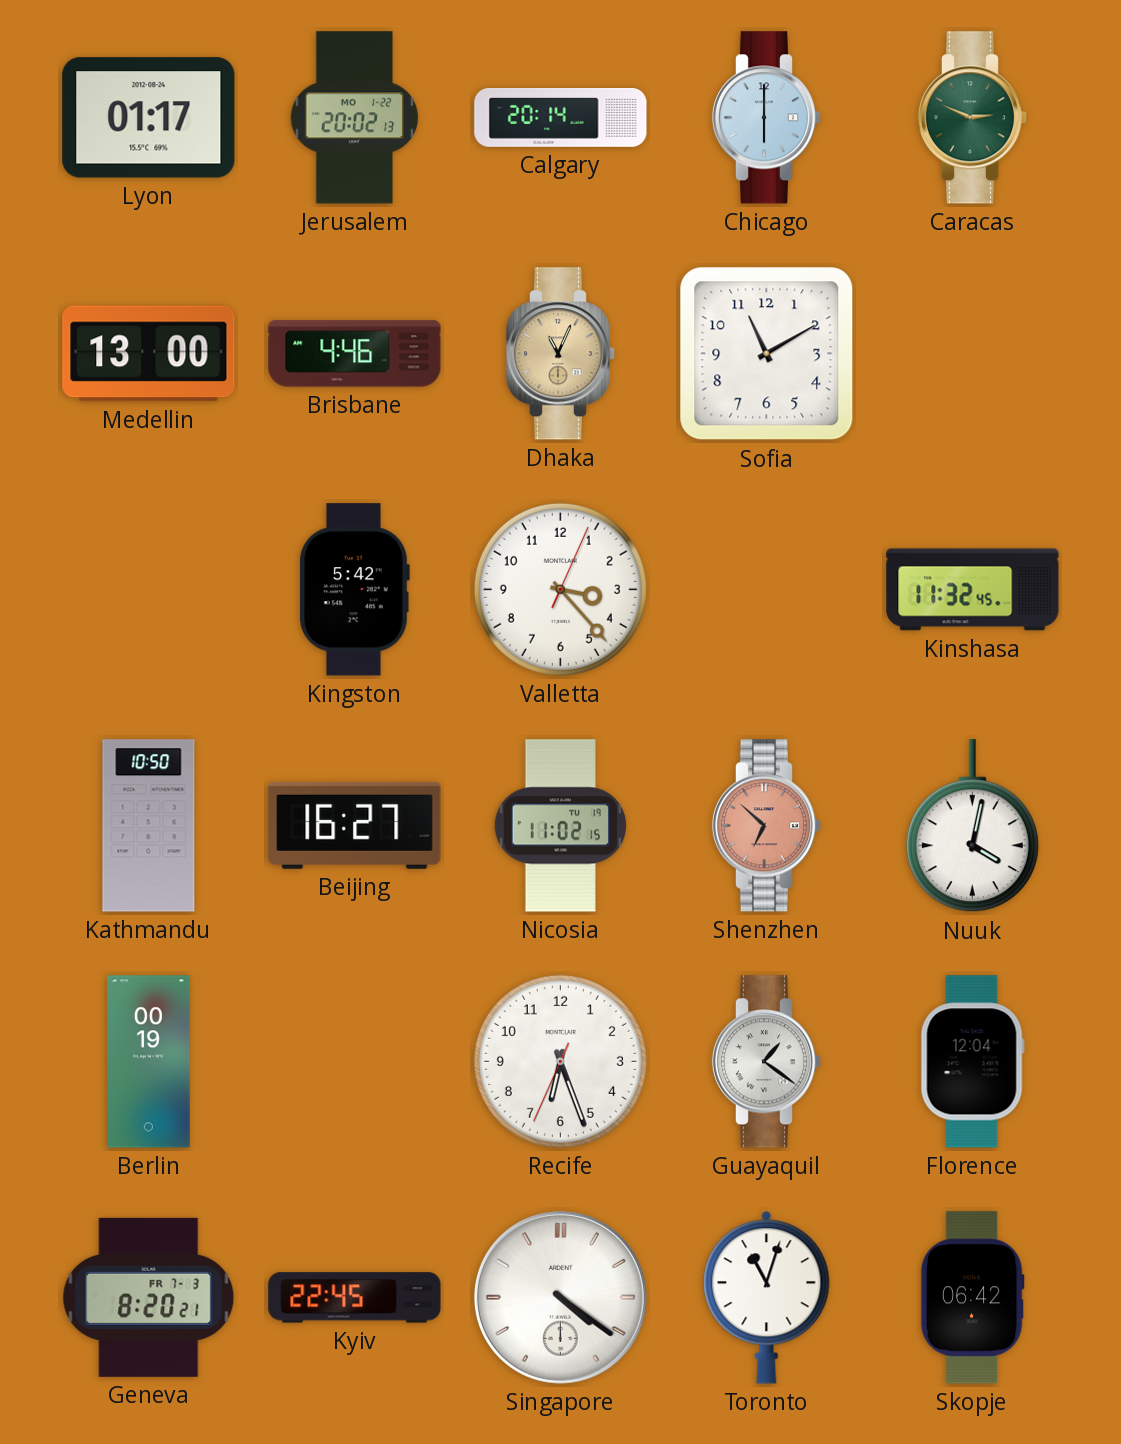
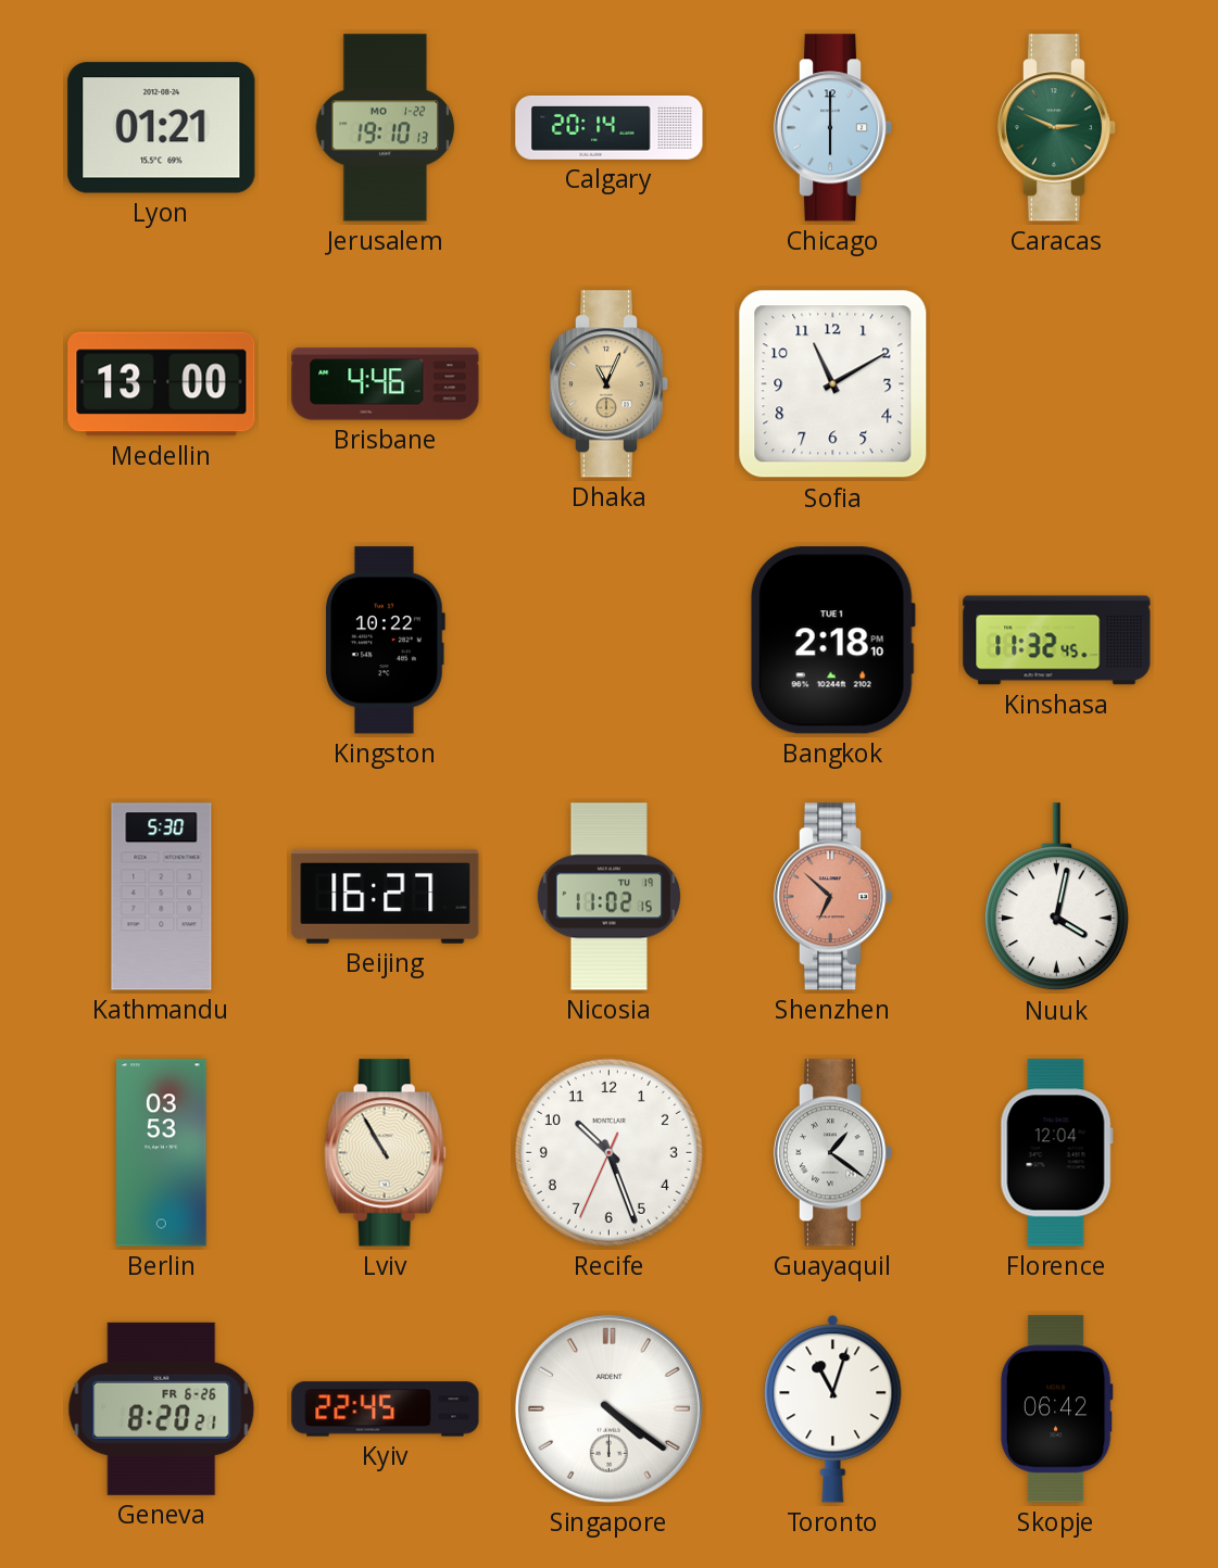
Lyon: 01:17 -> 01:21 (162, 128)
Jerusalem: 20:02 -> 19:10 (386, 128)
Kingston: 5:42 -> 10:22 (385, 641)
Valletta: 3:23 -> none (560, 589)
Bangkok: none -> 2:18 (832, 641)
Kathmandu: 10:50 -> 5:30 (162, 897)
Berlin: 00:19 -> 03:53 (162, 1153)
Lviv: none -> 10:55 (385, 1153)
Recife: 6:26 -> 10:26 (608, 1152)
Geneva date: FR 7-3 -> FR 6-26 (162, 1408)
